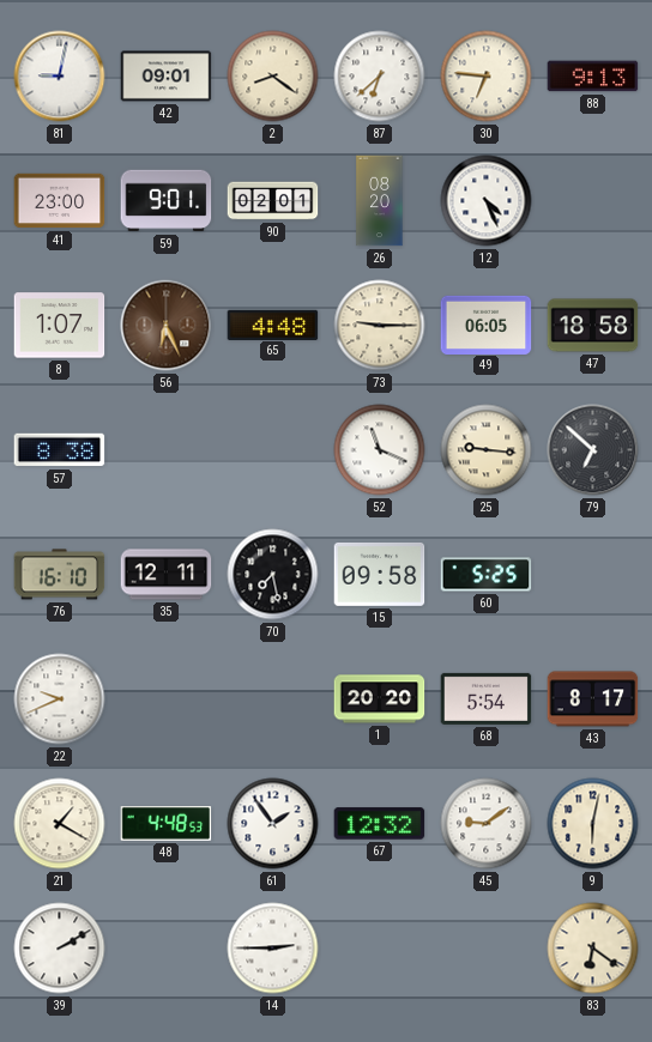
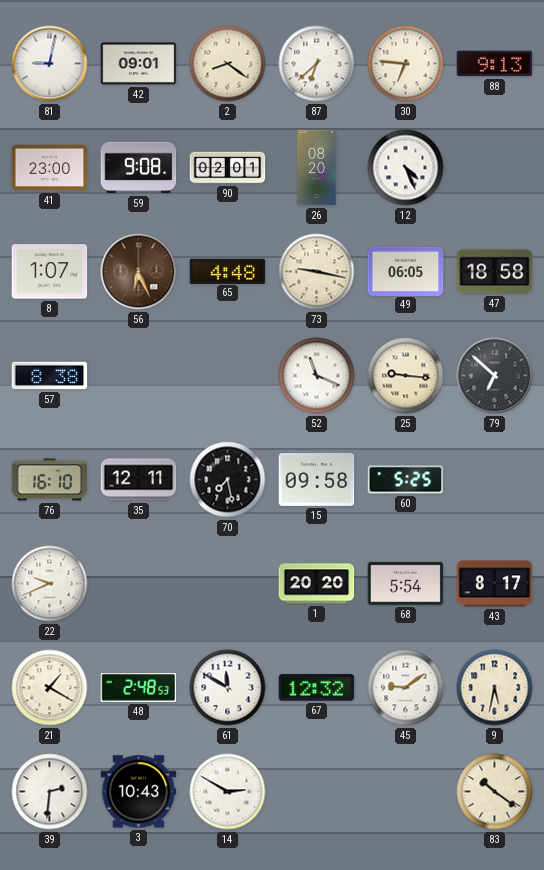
59: 9:01 -> 9:08 (139, 168)
73: 9:15 -> 9:17 (317, 272)
48: 4:48 -> 2:48 (139, 688)
61: 1:54 -> 11:50 (228, 688)
9: 6:02 -> 5:32 (495, 688)
39: 2:10 -> 2:31 (50, 792)
3: none -> 10:43 (139, 792)
14: 2:45 -> 2:50 (228, 792)
83: 6:21 -> 10:21 (495, 792)
